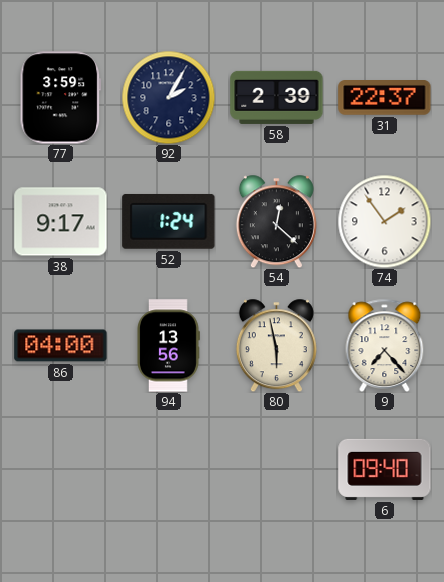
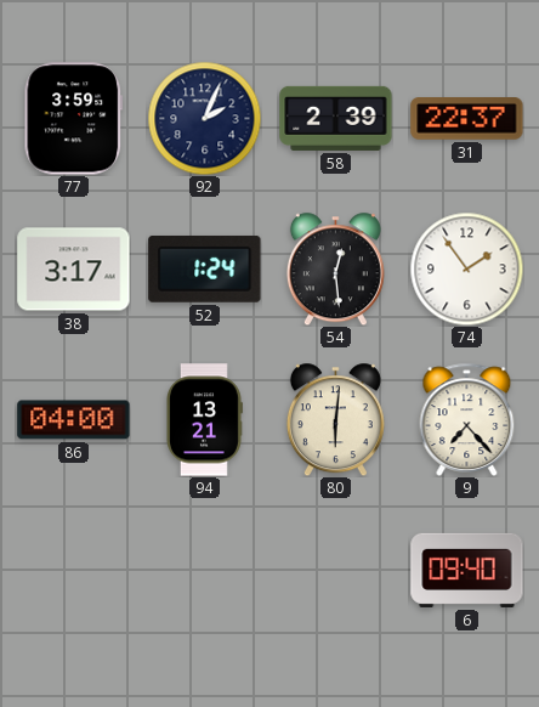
92: 2:05 -> 2:04 (204, 118)
38: 9:17 -> 3:17 (74, 270)
54: 12:22 -> 12:29 (335, 268)
94: 13:56 -> 13:21 (205, 420)
80: 5:58 -> 6:01 (335, 419)
